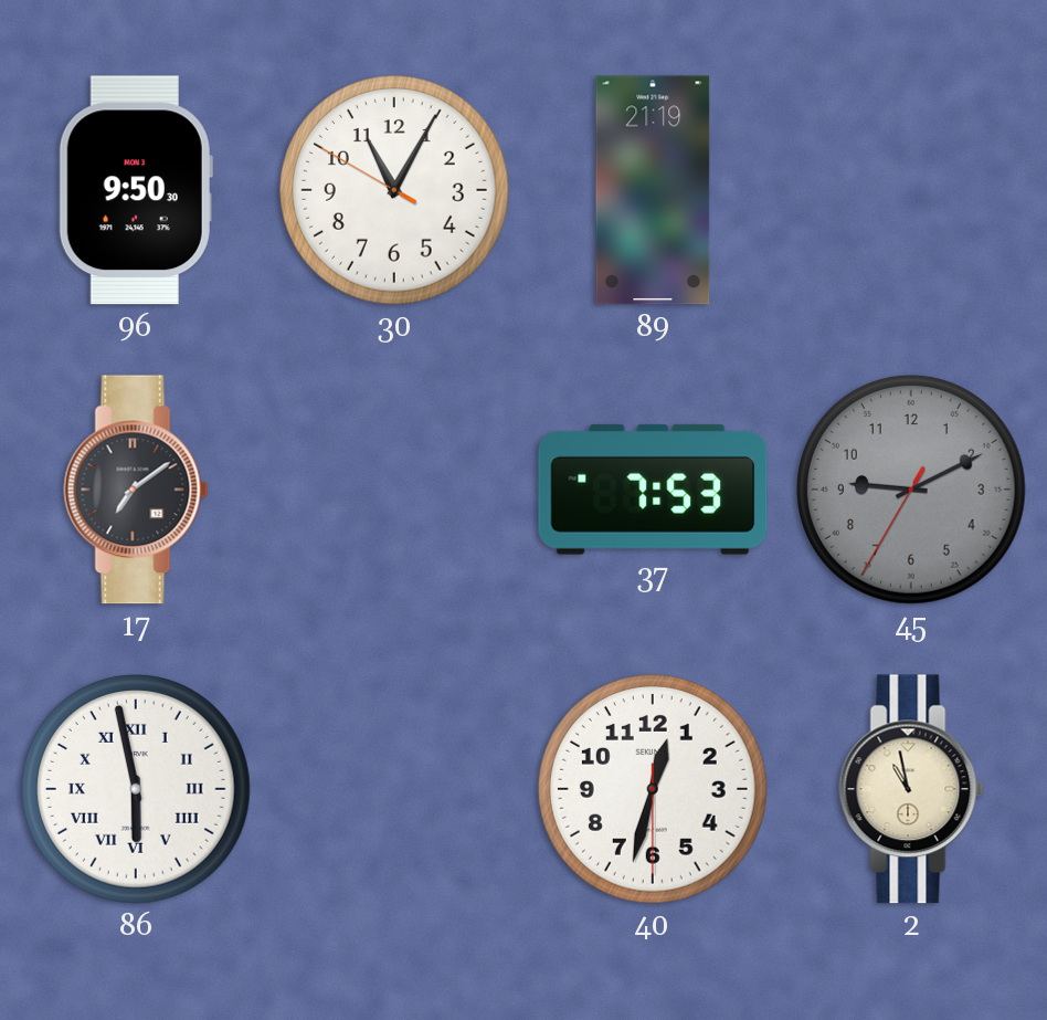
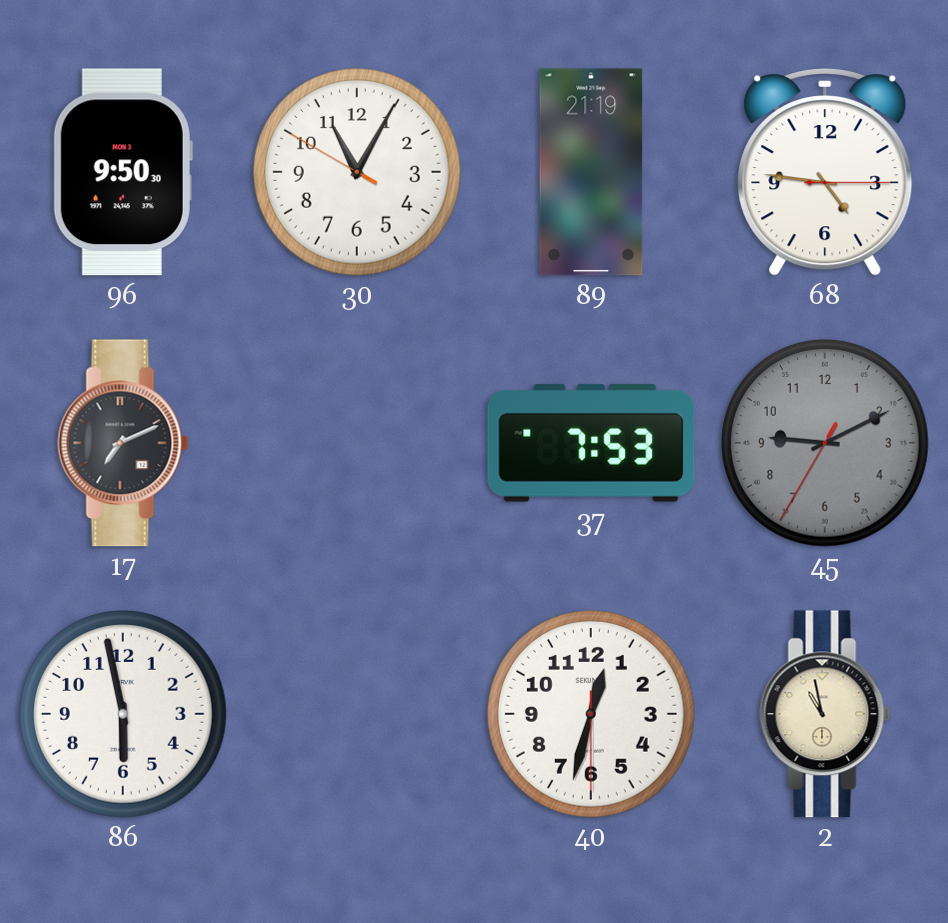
68: none -> 4:46 (825, 173)
17: 7:09 -> 7:11 (123, 443)
86 numerals: Roman -> Arabic (123, 714)
